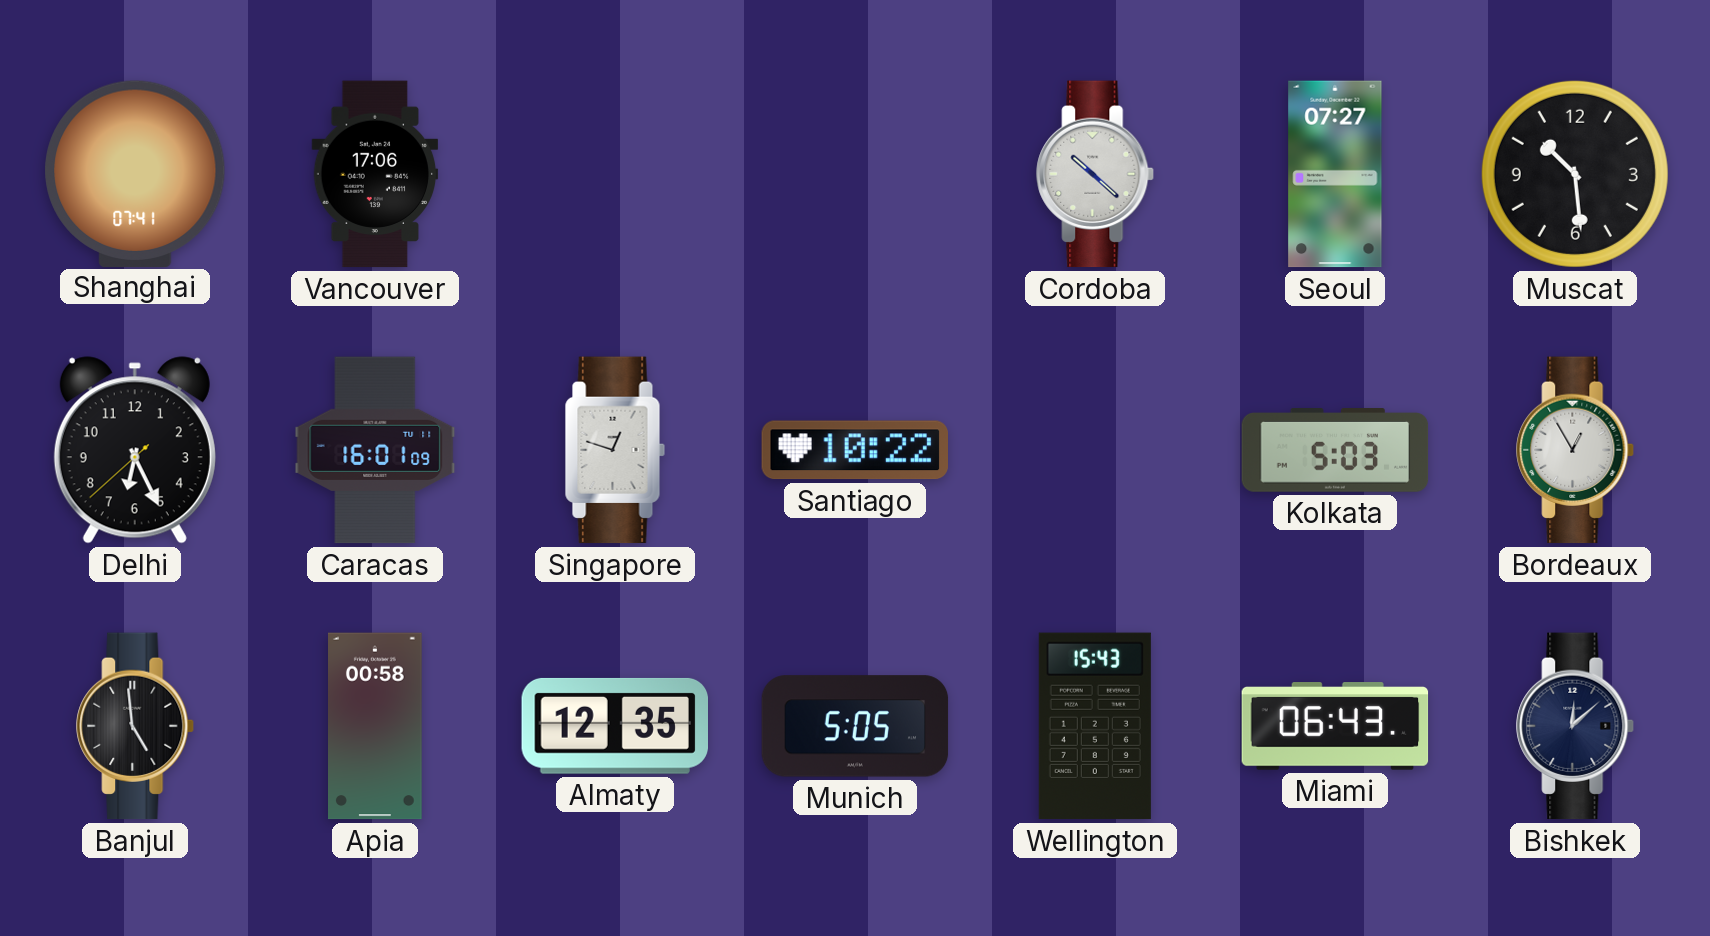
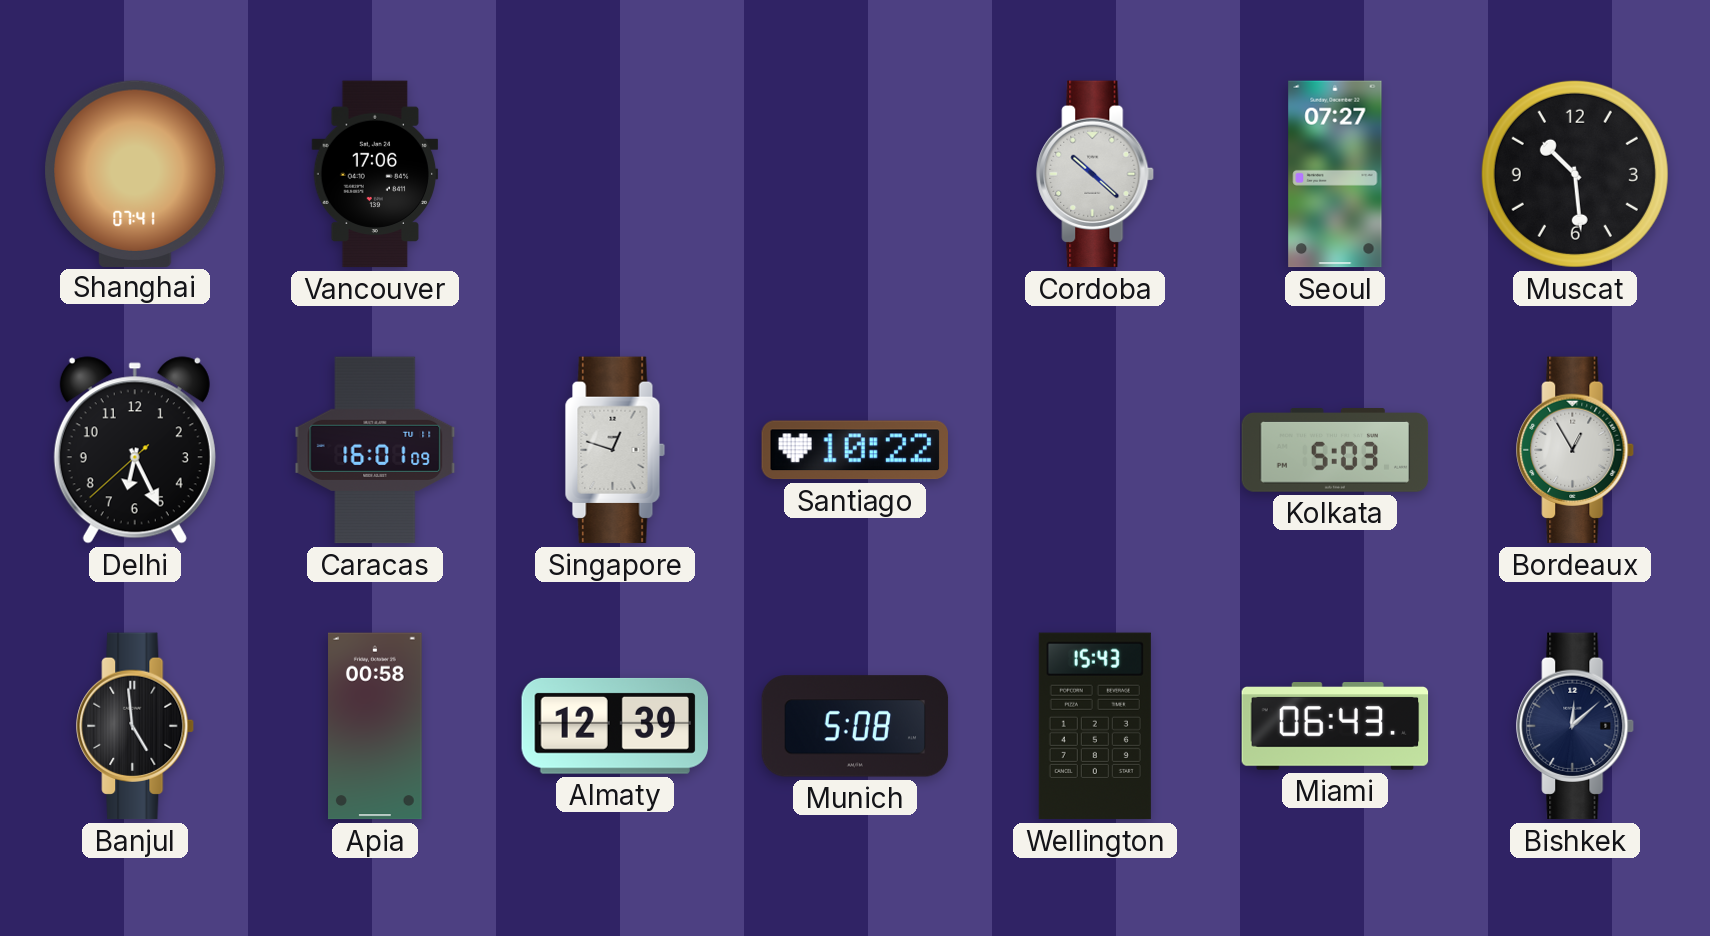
Almaty: 12:35 -> 12:39 (614, 726)
Munich: 5:05 -> 5:08 (855, 726)
